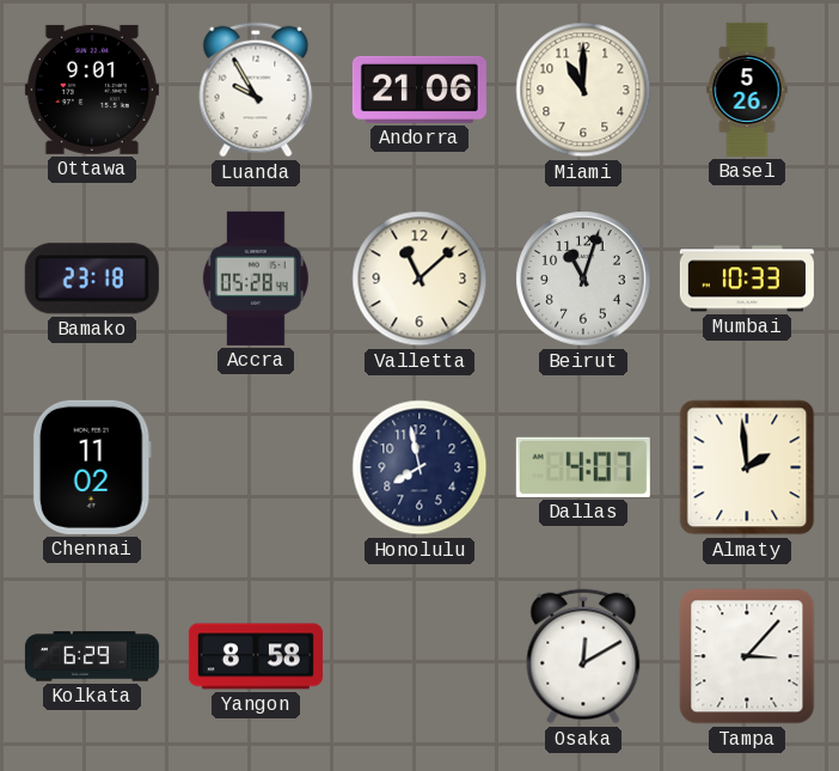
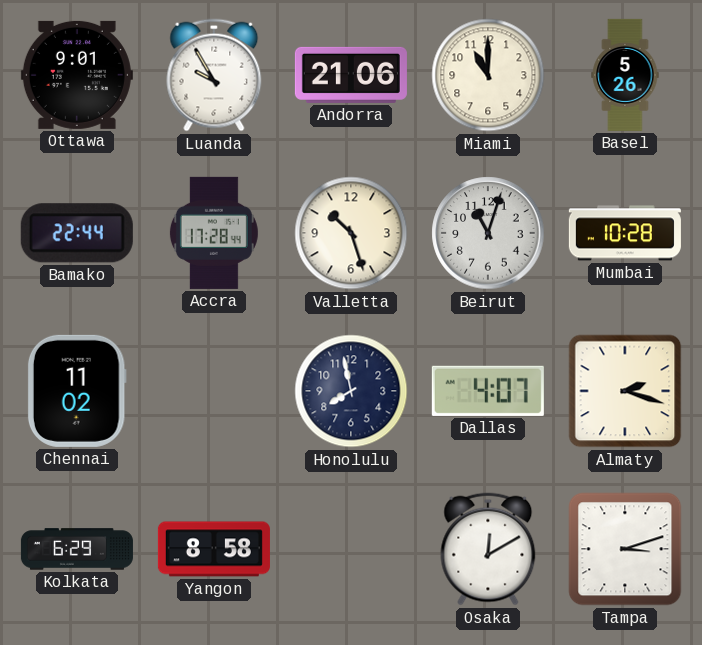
Bamako: 23:18 -> 22:44 (77, 233)
Accra: 05:28 -> 17:28 (214, 233)
Valletta: 11:08 -> 10:27 (351, 233)
Mumbai: 10:33 -> 10:28 (625, 233)
Almaty: 1:59 -> 2:18 (625, 391)
Tampa: 3:07 -> 3:12 (625, 549)
